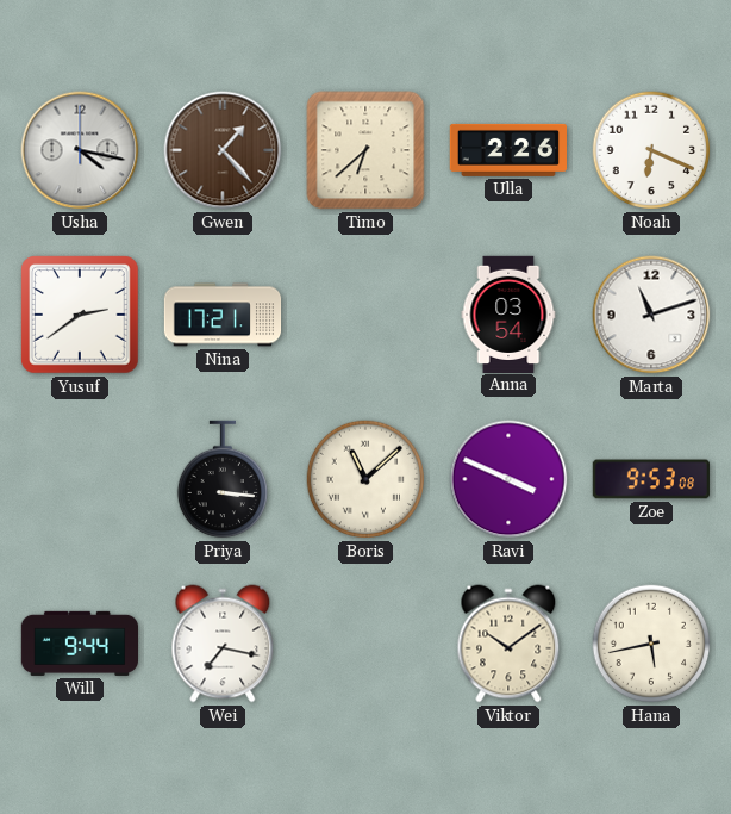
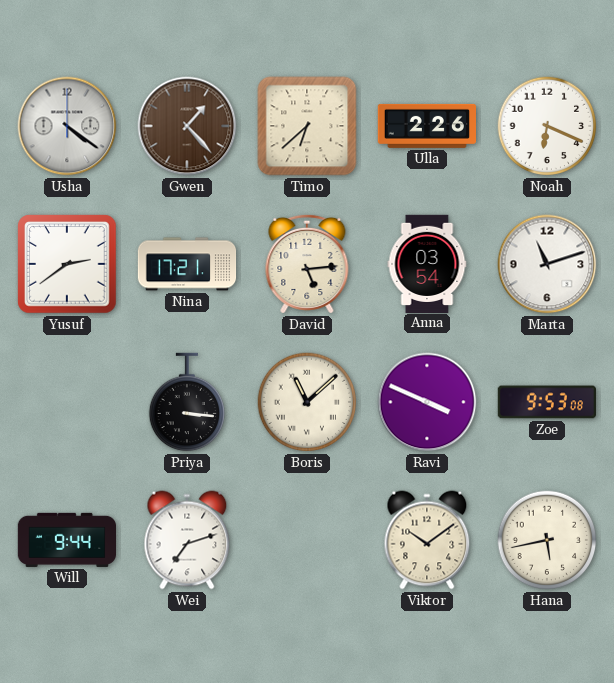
Usha: 4:17 -> 4:21 (67, 126)
David: none -> 5:14 (307, 264)
Wei: 7:17 -> 7:12 (187, 540)
